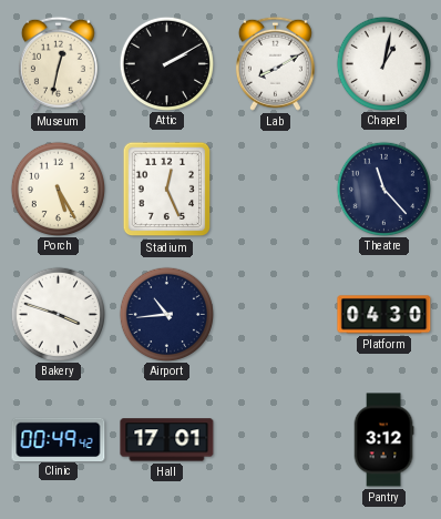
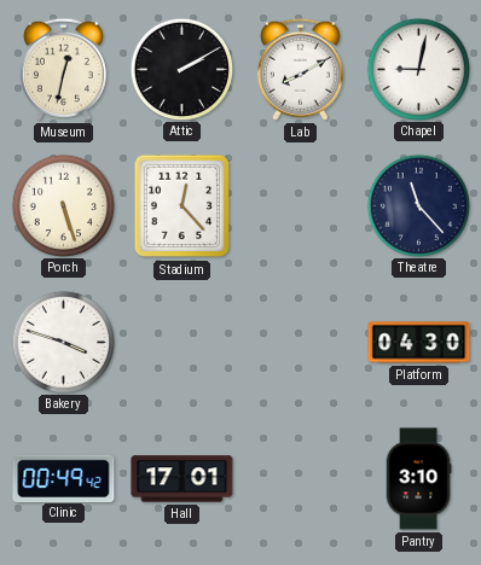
Chapel: 1:02 -> 9:02 (418, 69)
Porch: 5:25 -> 5:27 (63, 205)
Stadium: 12:26 -> 12:23 (182, 206)
Airport: 10:44 -> none (166, 314)
Pantry: 3:12 -> 3:10 (418, 479)
